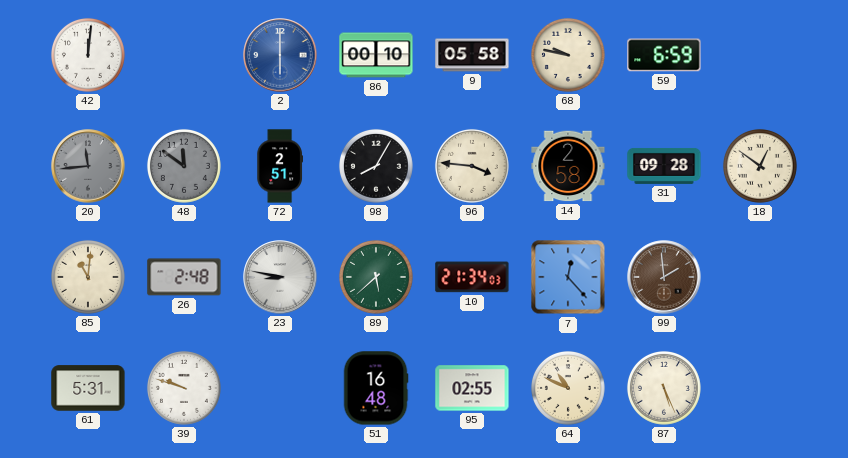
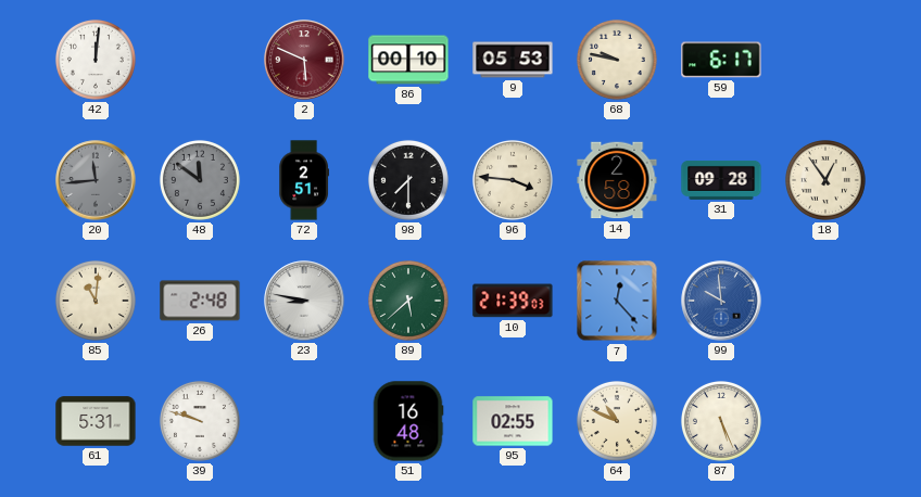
2: 6:00 -> 5:49 (304, 60)
2 dial: blue -> burgundy (304, 60)
9: 05:58 -> 05:53 (513, 60)
59: 6:59 -> 6:17 (721, 60)
98: 8:05 -> 7:30 (408, 180)
18: 12:51 -> 12:54 (825, 180)
10: 21:34 -> 21:39 (513, 301)
99: 1:59 -> 9:59 (721, 301)
99 dial: brown -> blue (721, 301)
